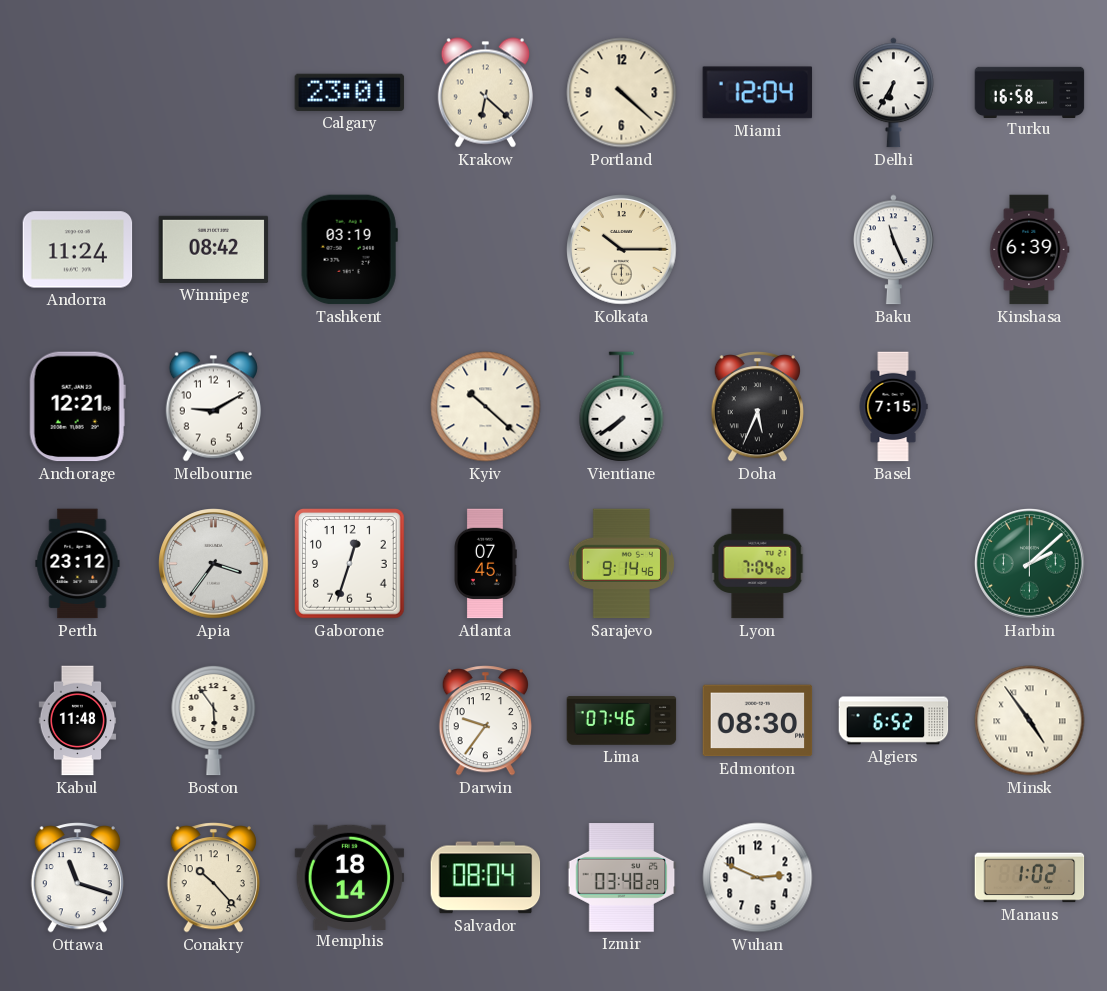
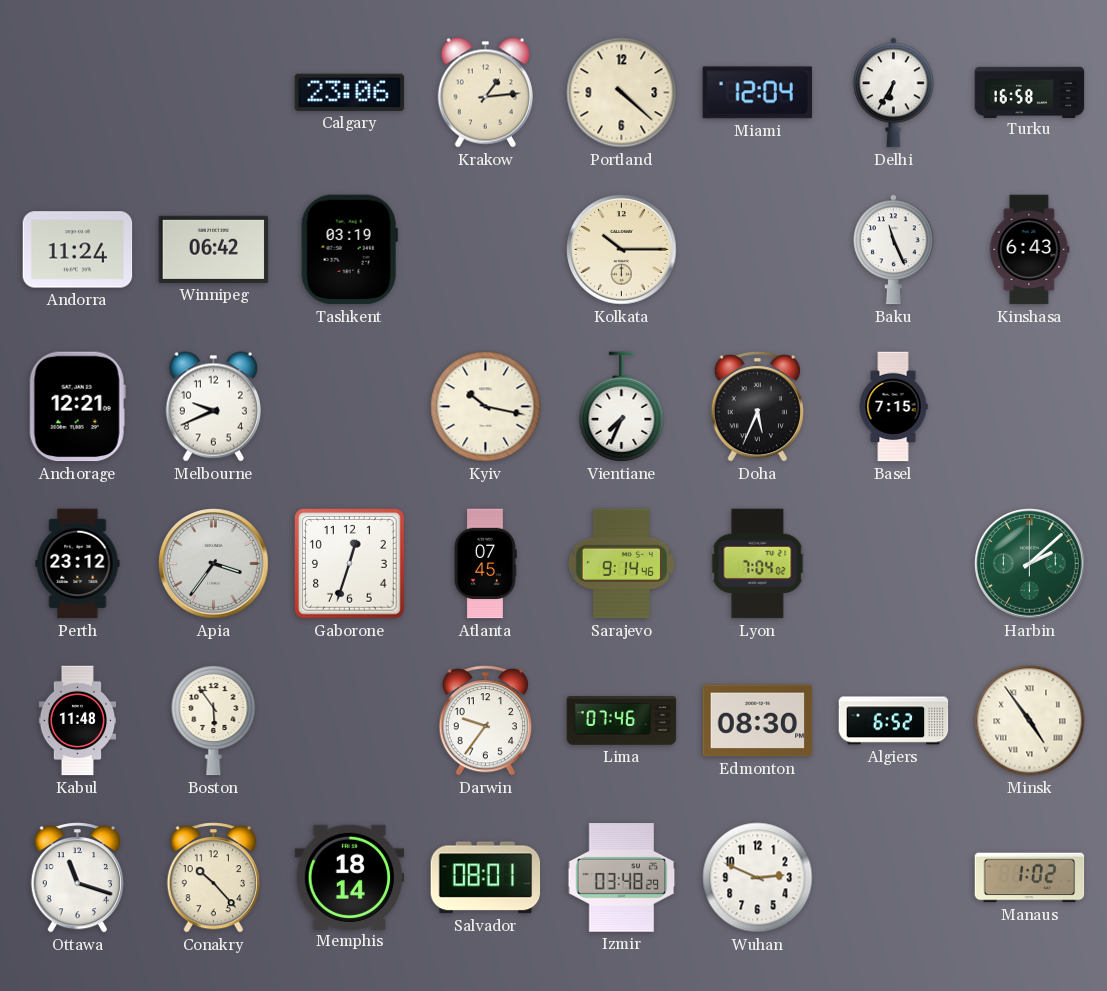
Calgary: 23:01 -> 23:06 (350, 92)
Krakow: 6:22 -> 1:14 (485, 93)
Winnipeg: 08:42 -> 06:42 (214, 249)
Kinshasa: 6:39 -> 6:43 (1030, 250)
Melbourne: 9:10 -> 9:41 (213, 407)
Kyiv: 10:22 -> 10:17 (486, 407)
Vientiane: 7:39 -> 7:34 (622, 407)
Salvador: 08:04 -> 08:01 (486, 878)
